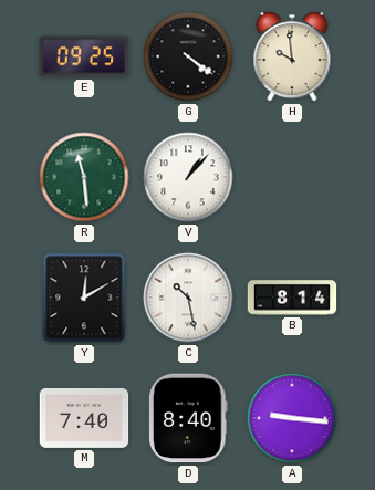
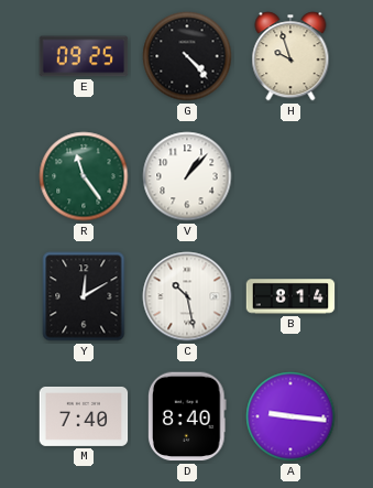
G: 4:21 -> 4:23 (187, 56)
H: 9:59 -> 9:57 (290, 56)
R: 11:29 -> 11:24 (84, 176)
